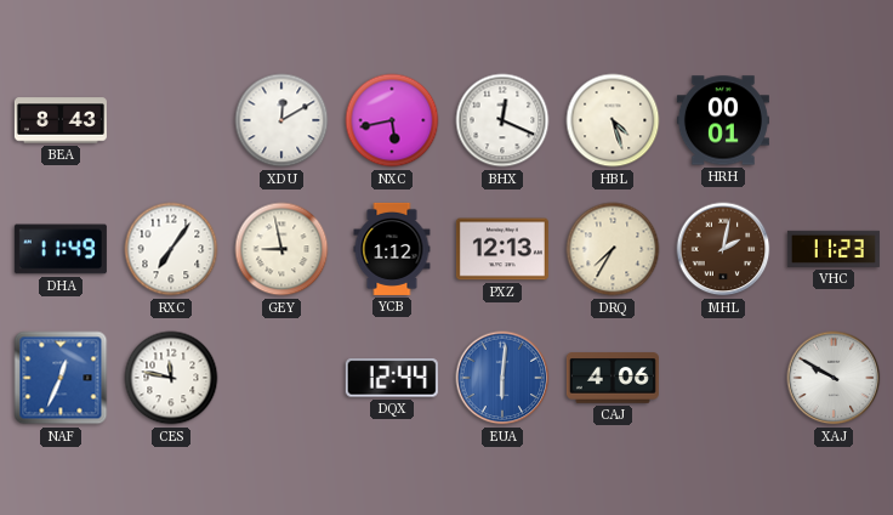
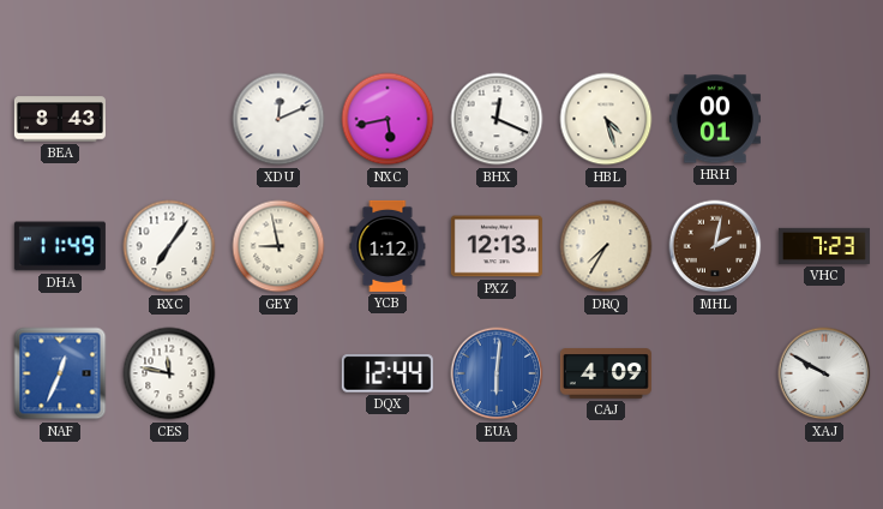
XDU: 12:10 -> 12:11 (278, 119)
VHC: 11:23 -> 7:23 (824, 246)
CAJ: 4:06 -> 4:09 (606, 373)
